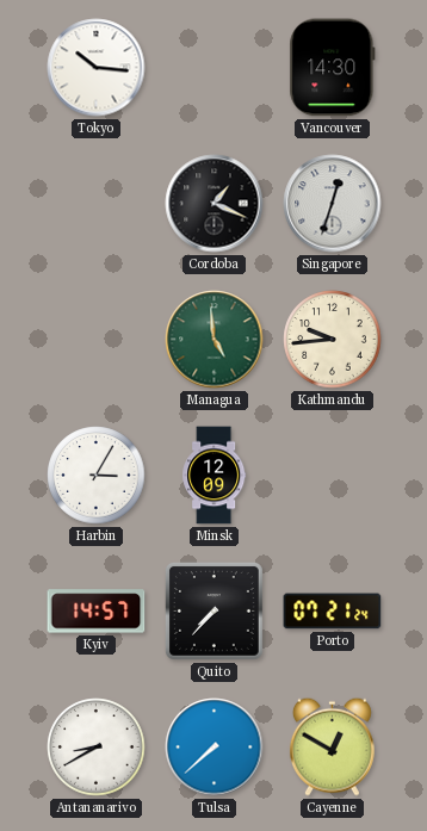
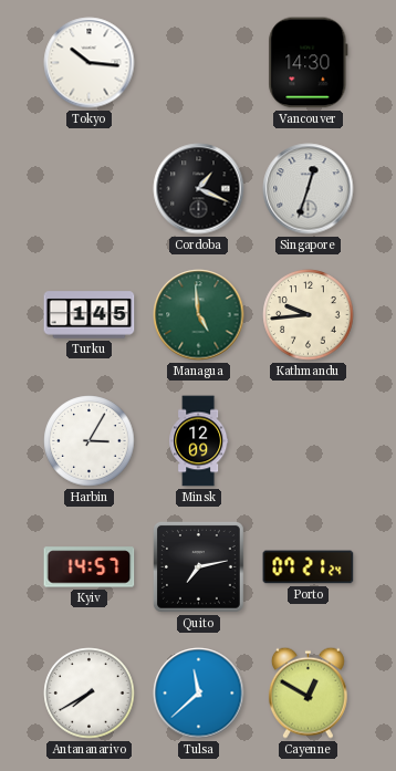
Turku: none -> 1:45 (90, 315)
Quito: 7:37 -> 7:13 (198, 566)
Antananarivo: 8:40 -> 7:40 (90, 694)
Tulsa: 7:38 -> 11:38 (199, 694)
